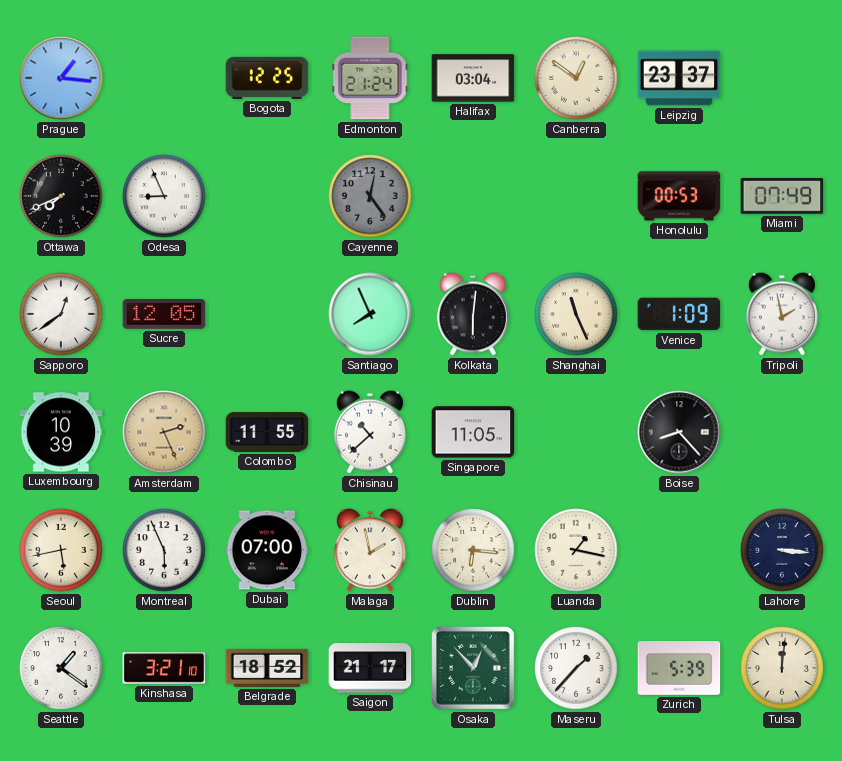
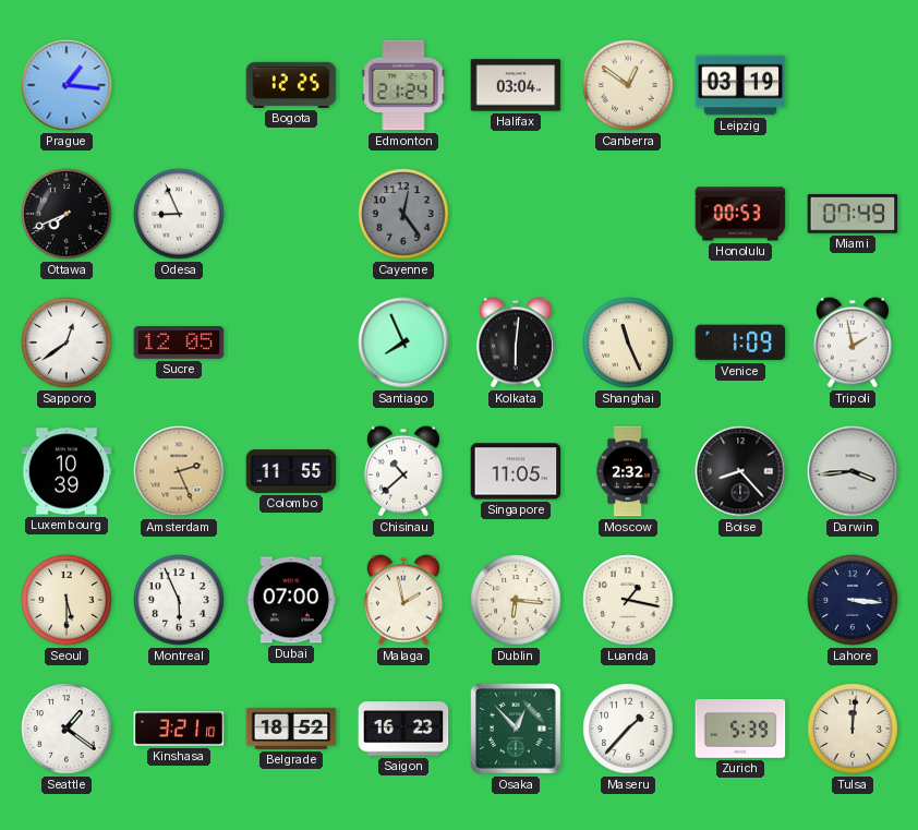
Leipzig: 23:37 -> 03:19 (740, 85)
Moscow: none -> 2:32 (628, 471)
Darwin: none -> 3:44 (853, 471)
Seoul: 5:43 -> 5:30 (67, 600)
Saigon: 21:17 -> 16:23 (403, 729)
